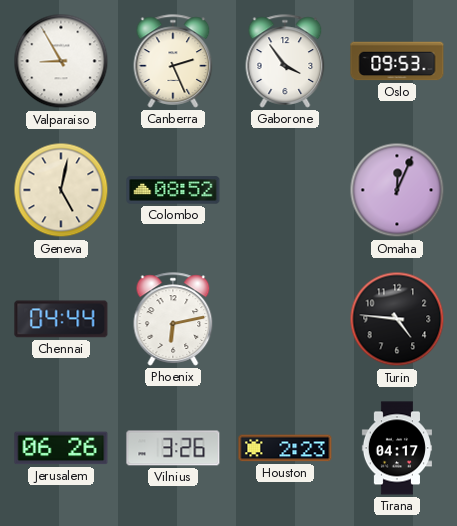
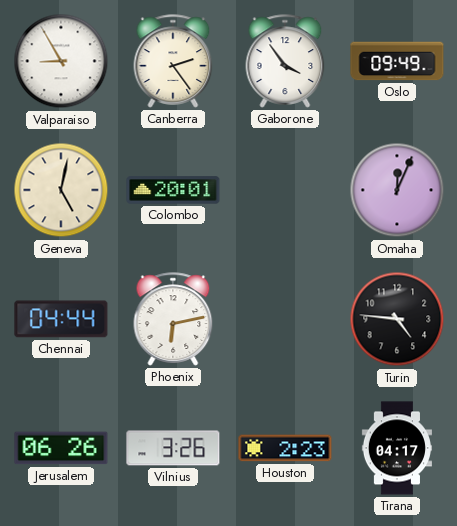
Canberra: 2:26 -> 2:24 (173, 61)
Oslo: 09:53 -> 09:49 (397, 61)
Colombo: 08:52 -> 20:01 (173, 190)
